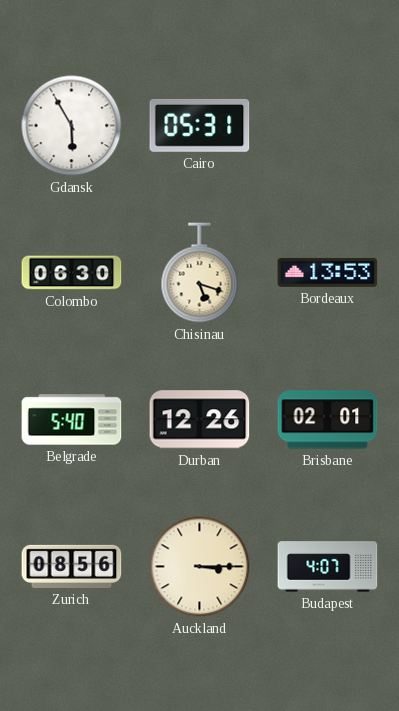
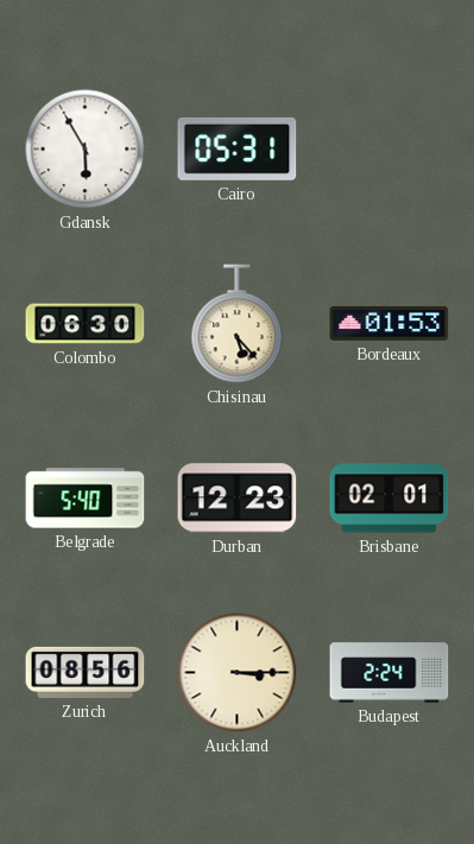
Chisinau: 5:18 -> 5:23 (238, 324)
Bordeaux: 13:53 -> 01:53 (390, 323)
Durban: 12:26 -> 12:23 (238, 499)
Budapest: 4:07 -> 2:24 (390, 673)
